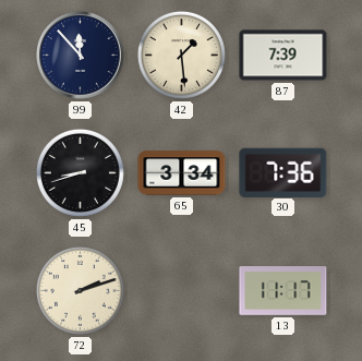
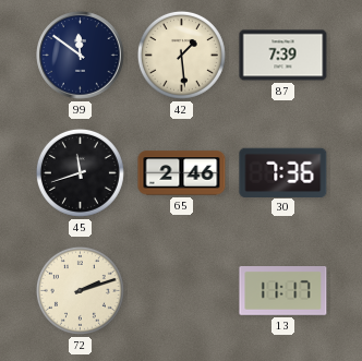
99: 11:53 -> 11:51 (81, 56)
45: 8:42 -> 11:42 (80, 172)
65: 3:34 -> 2:46 (182, 173)
